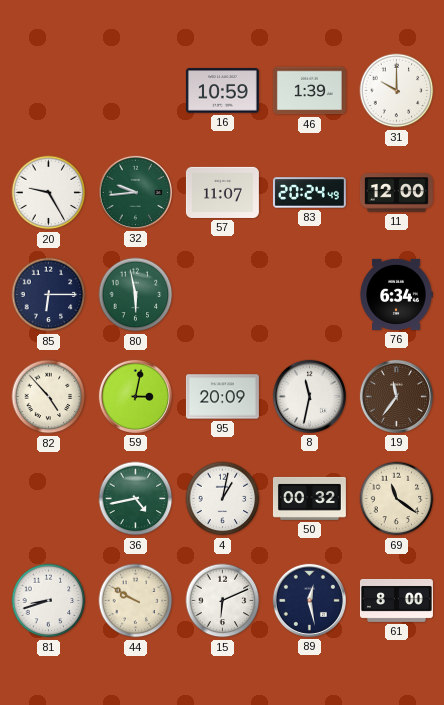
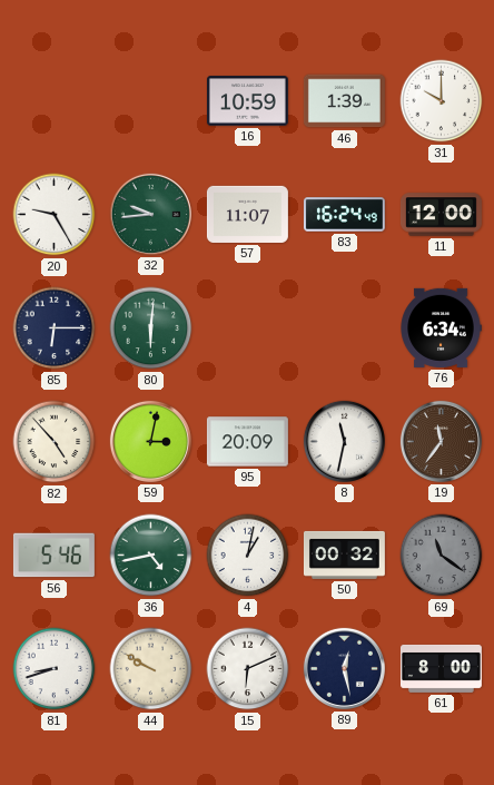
83: 20:24 -> 16:24 (344, 215)
80: 5:58 -> 6:01 (151, 328)
56: none -> 5:46 (53, 556)
69 dial: cream -> grey (442, 556)
